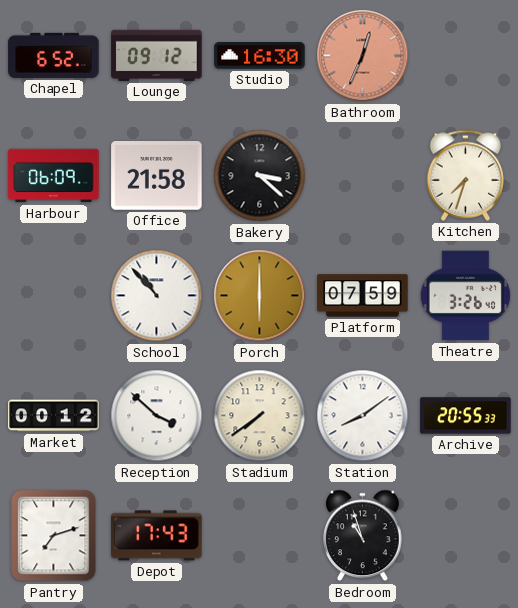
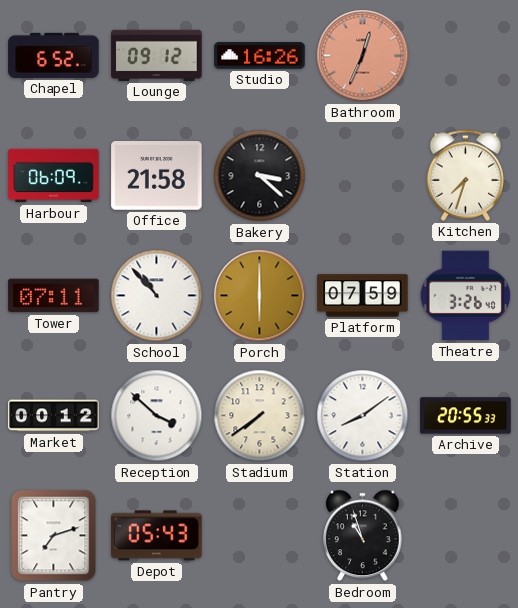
Studio: 16:30 -> 16:26 (260, 56)
Tower: none -> 07:11 (54, 296)
Depot: 17:43 -> 05:43 (157, 536)
